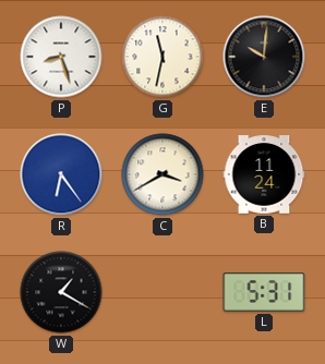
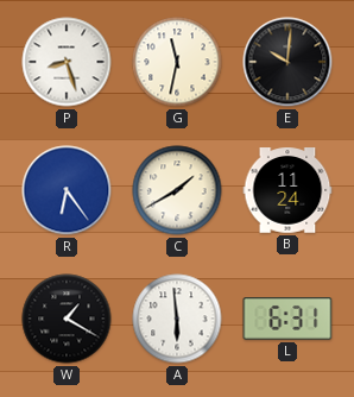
C: 3:40 -> 1:40 (177, 190)
A: none -> 5:59 (177, 319)
L: 5:31 -> 6:31 (287, 320)
